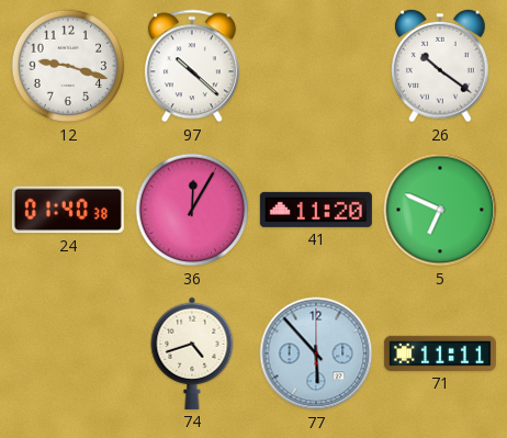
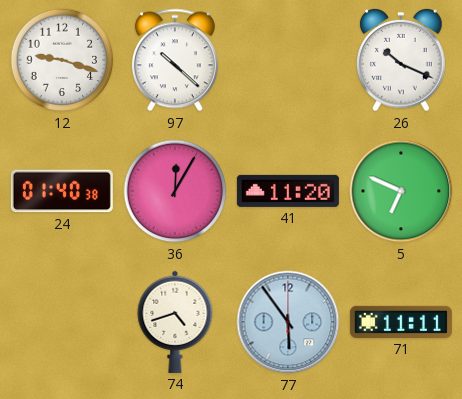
26: 10:21 -> 10:19 (401, 61)
77: 5:53 -> 5:54 (288, 322)
